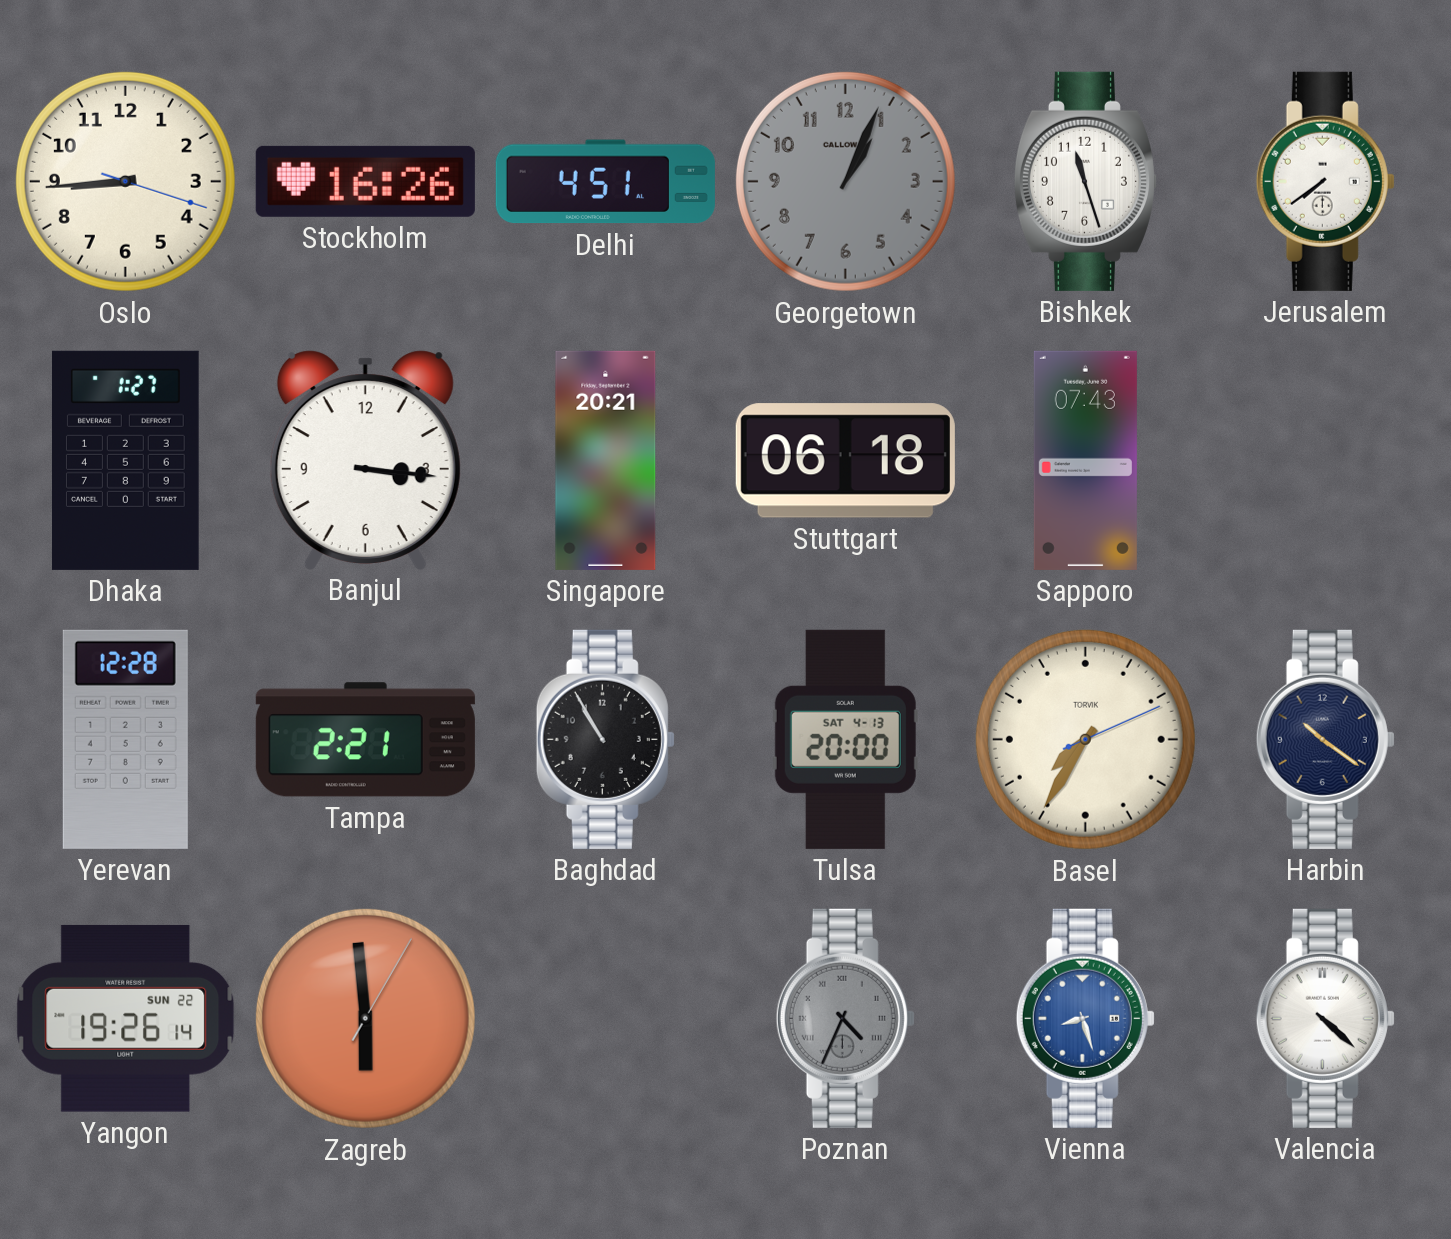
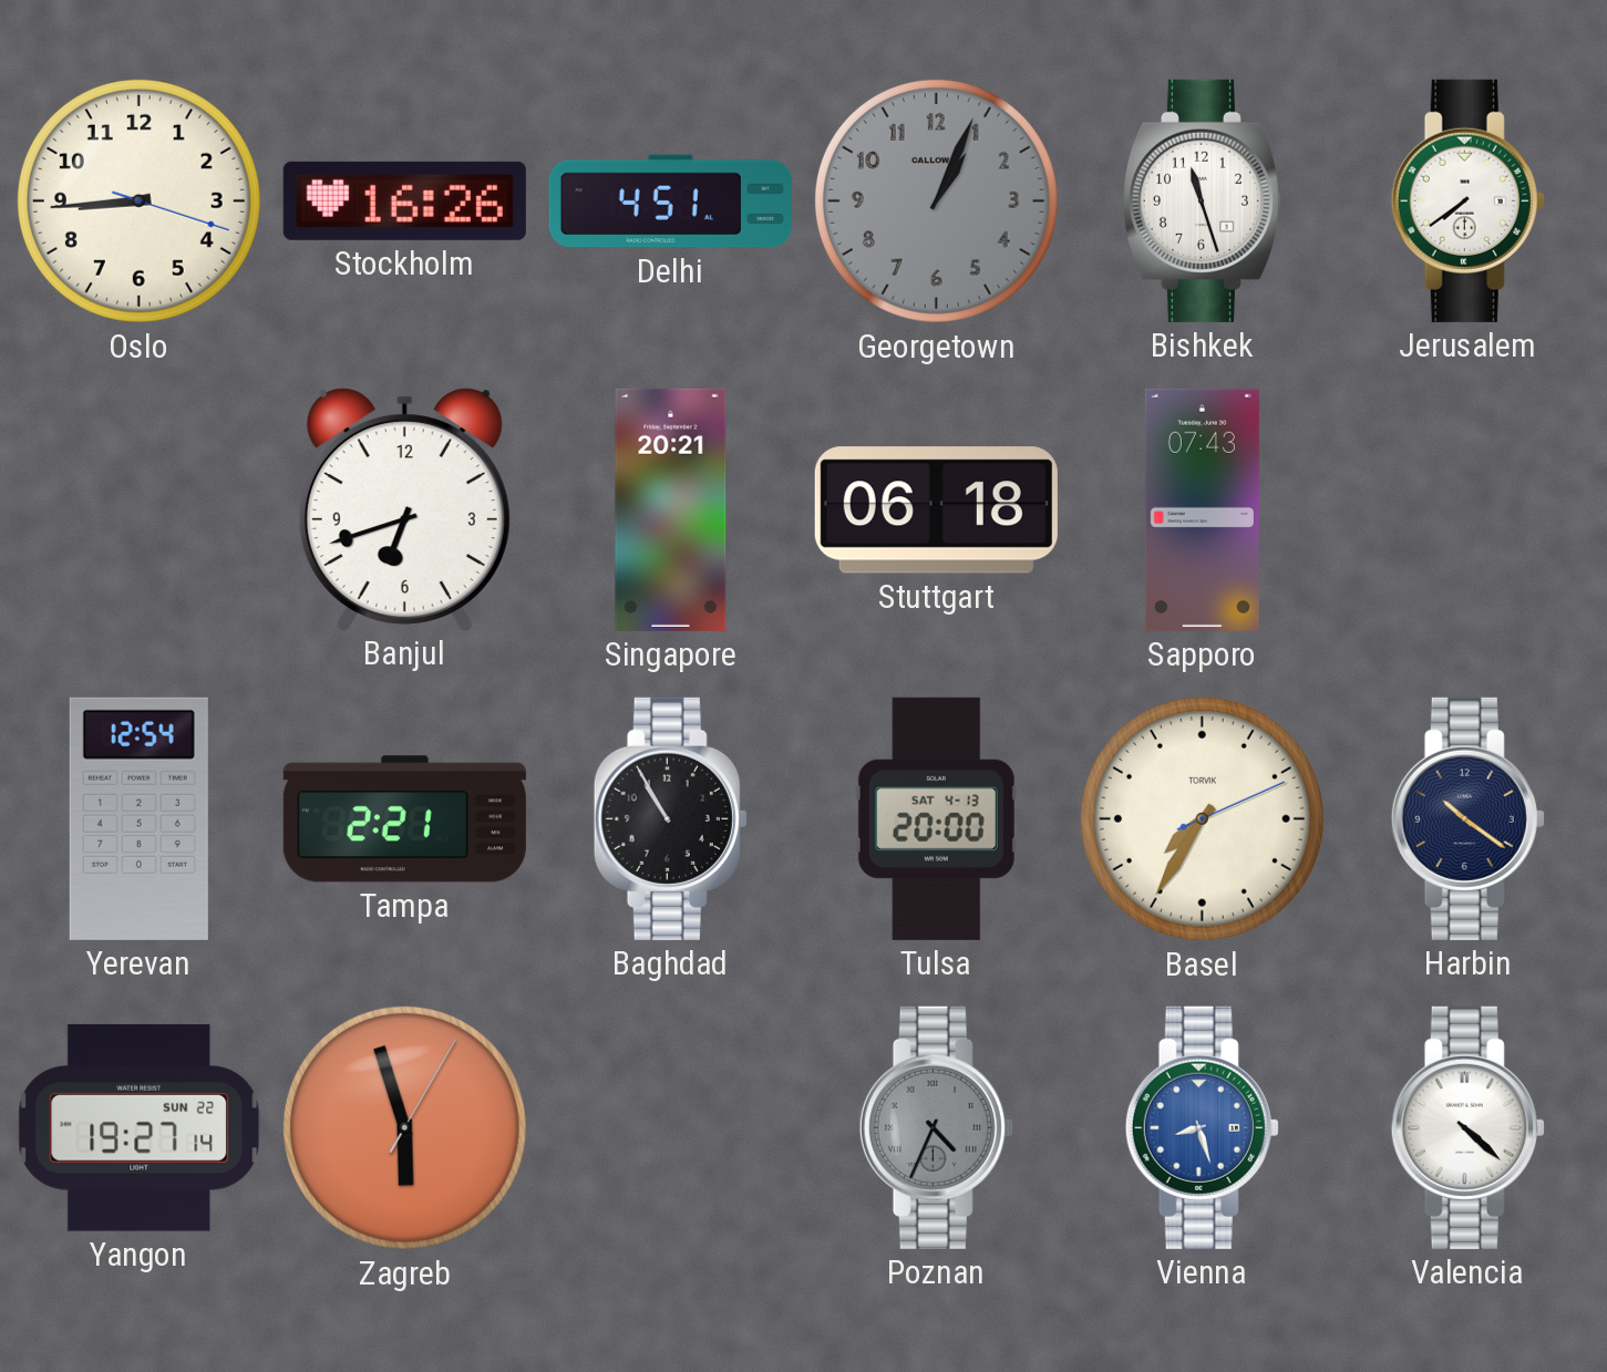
Dhaka: 1:27 -> none (125, 460)
Banjul: 3:16 -> 6:42 (404, 509)
Yerevan: 12:28 -> 12:54 (138, 818)
Yangon: 19:26 -> 19:27 (140, 1127)
Zagreb: 5:59 -> 5:57 (404, 1127)
